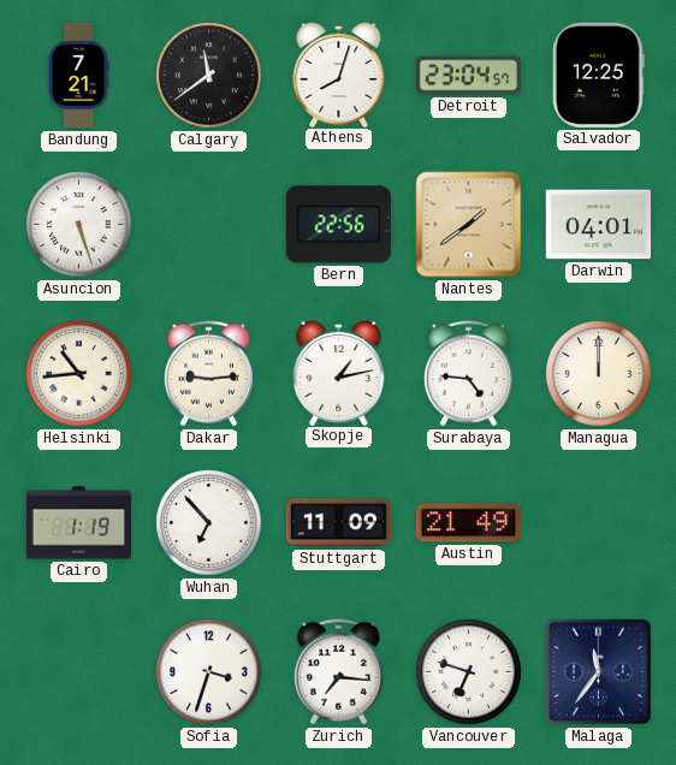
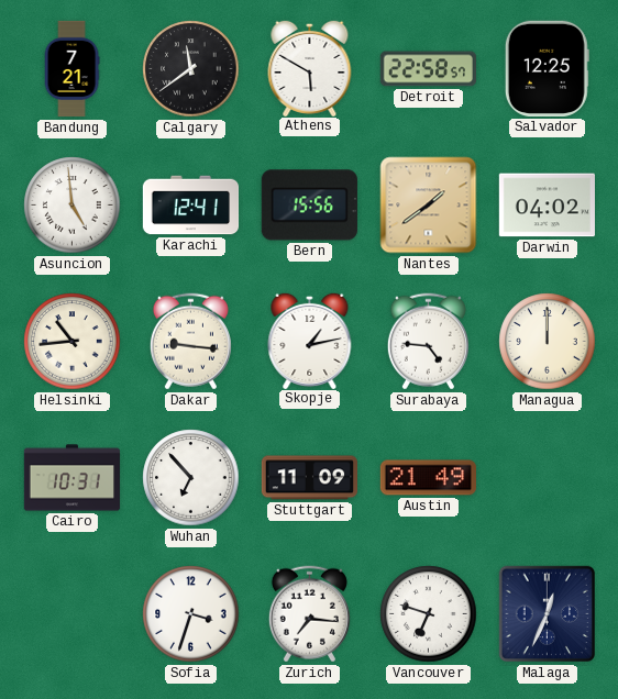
Athens: 8:03 -> 5:50 (310, 67)
Detroit: 23:04 -> 22:58 (428, 69)
Asuncion: 5:27 -> 4:59 (73, 206)
Karachi: none -> 12:41 (191, 206)
Bern: 22:56 -> 15:56 (309, 206)
Darwin: 04:01 -> 04:02 (547, 206)
Dakar: 9:14 -> 9:16 (190, 342)
Cairo: 1:19 -> 10:31 (73, 478)
Malaga: 11:36 -> 12:34 (548, 614)
